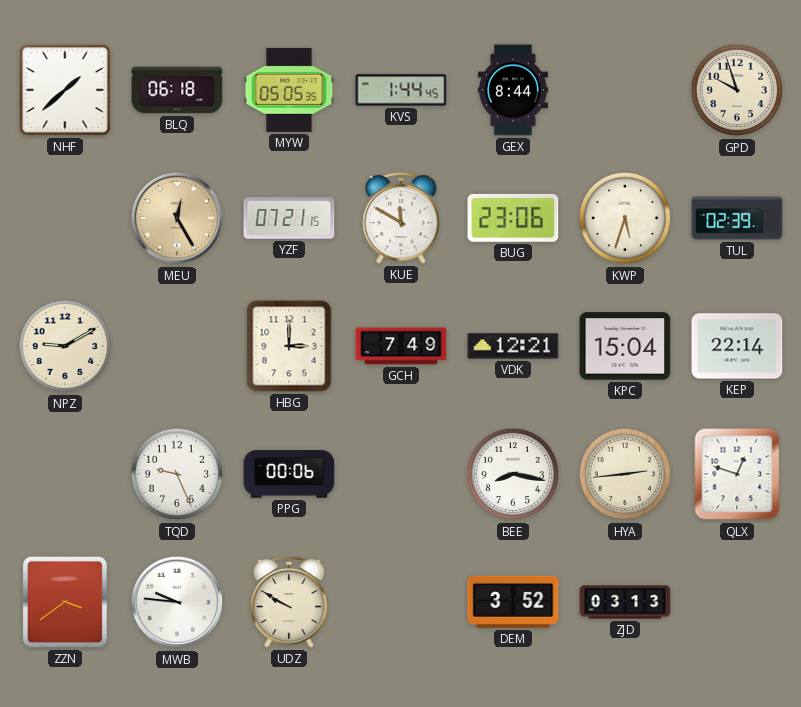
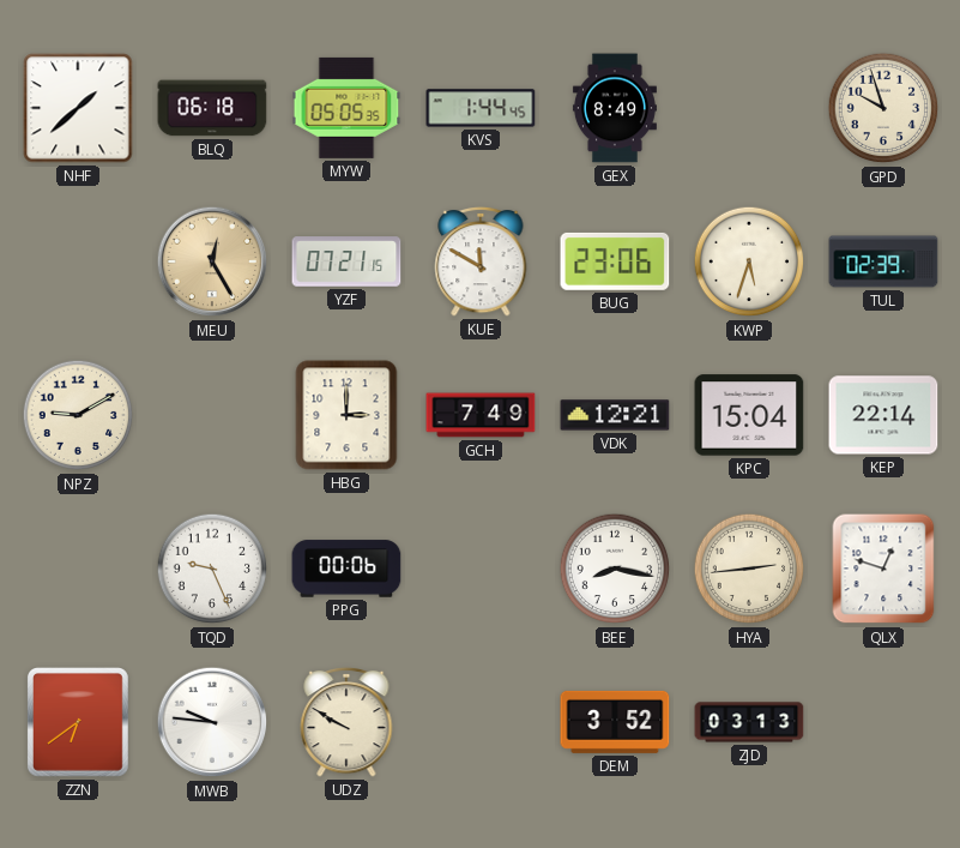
GEX: 8:44 -> 8:49 (615, 108)
ZZN: 3:39 -> 6:39 (78, 723)
